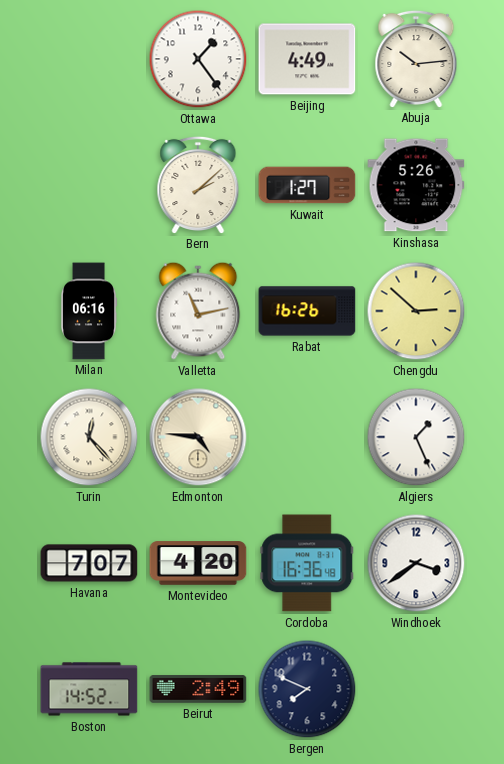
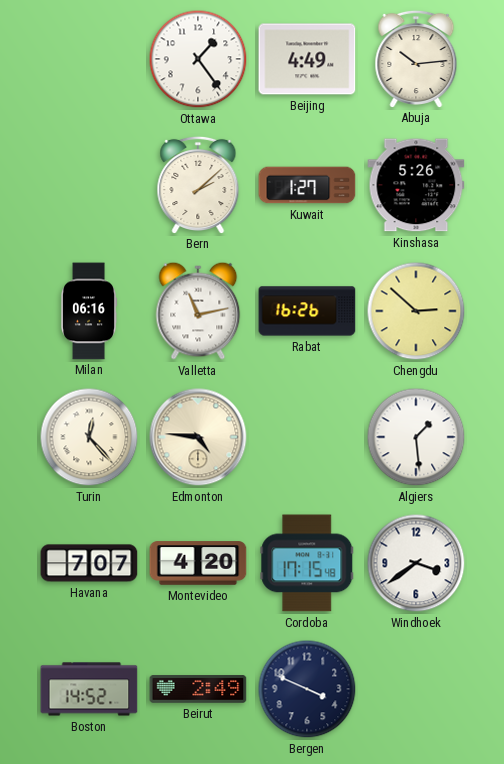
Algiers: 1:26 -> 1:29 (416, 437)
Cordoba: 16:36 -> 17:15 (307, 563)
Bergen: 7:49 -> 3:49 (307, 689)
